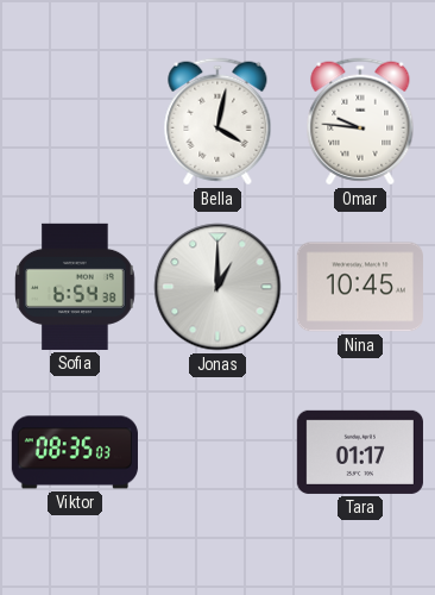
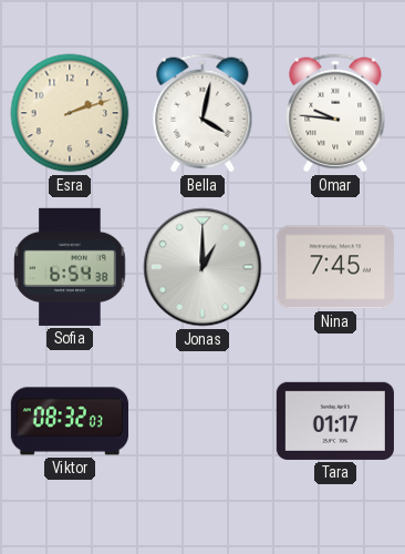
Esra: none -> 2:12 (70, 113)
Nina: 10:45 -> 7:45 (335, 267)
Viktor: 08:35 -> 08:32 (70, 421)
